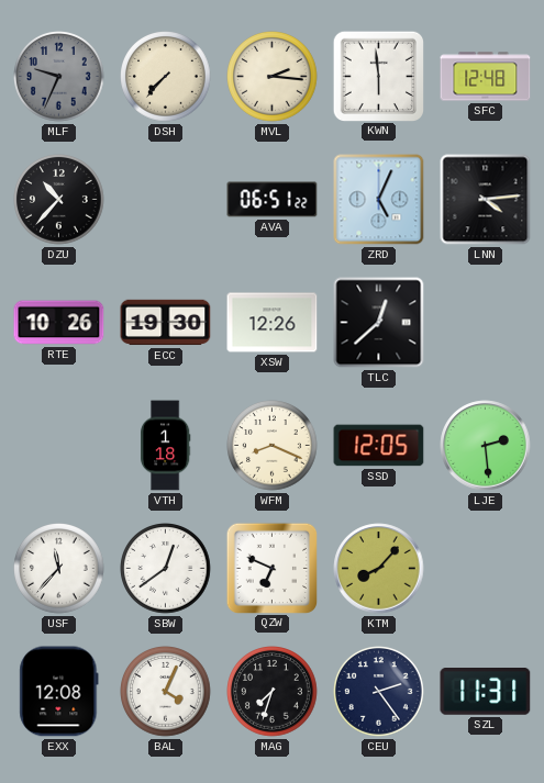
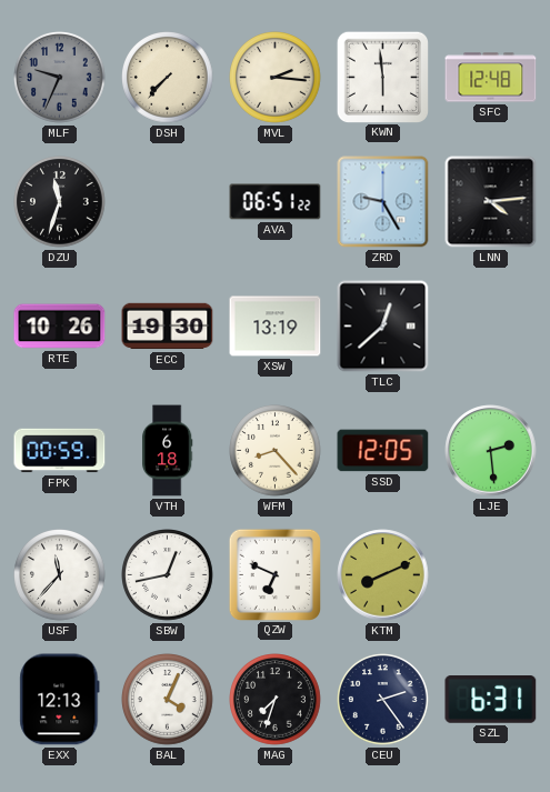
DZU: 10:37 -> 11:33 (60, 202)
ZRD: 5:04 -> 9:25 (383, 202)
XSW: 12:26 -> 13:19 (276, 327)
FPK: none -> 00:59 (60, 451)
VTH: 1:18 -> 6:18 (167, 451)
WFM: 8:19 -> 8:23 (276, 451)
SBW: 12:39 -> 12:43 (168, 575)
KTM: 8:07 -> 8:11 (383, 575)
EXX: 12:08 -> 12:13 (60, 700)
SZL: 11:31 -> 6:31 (491, 700)
